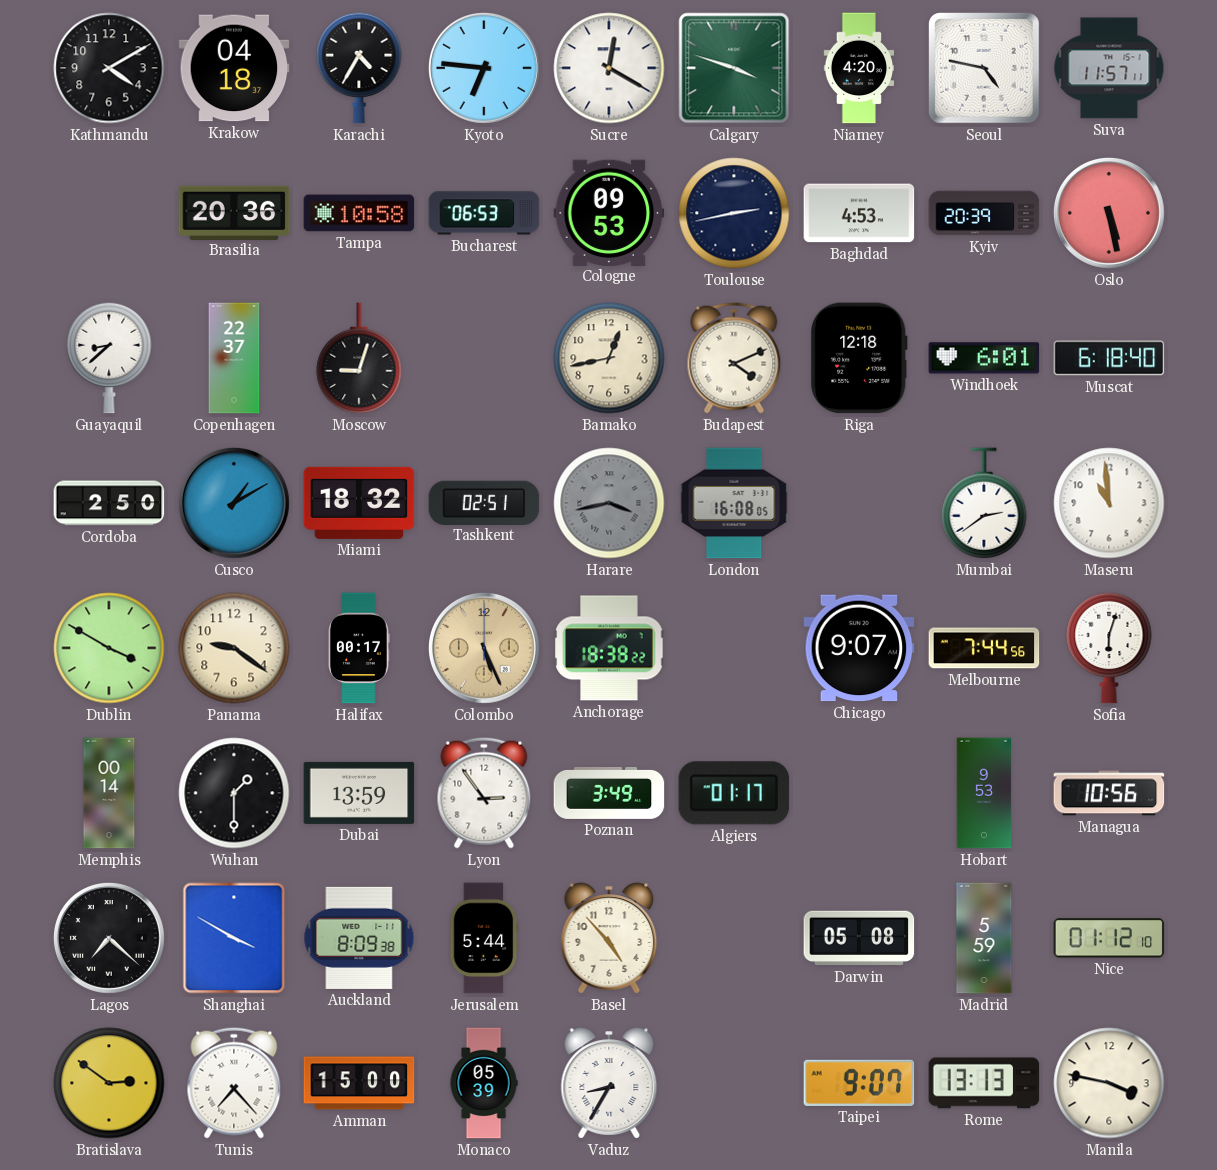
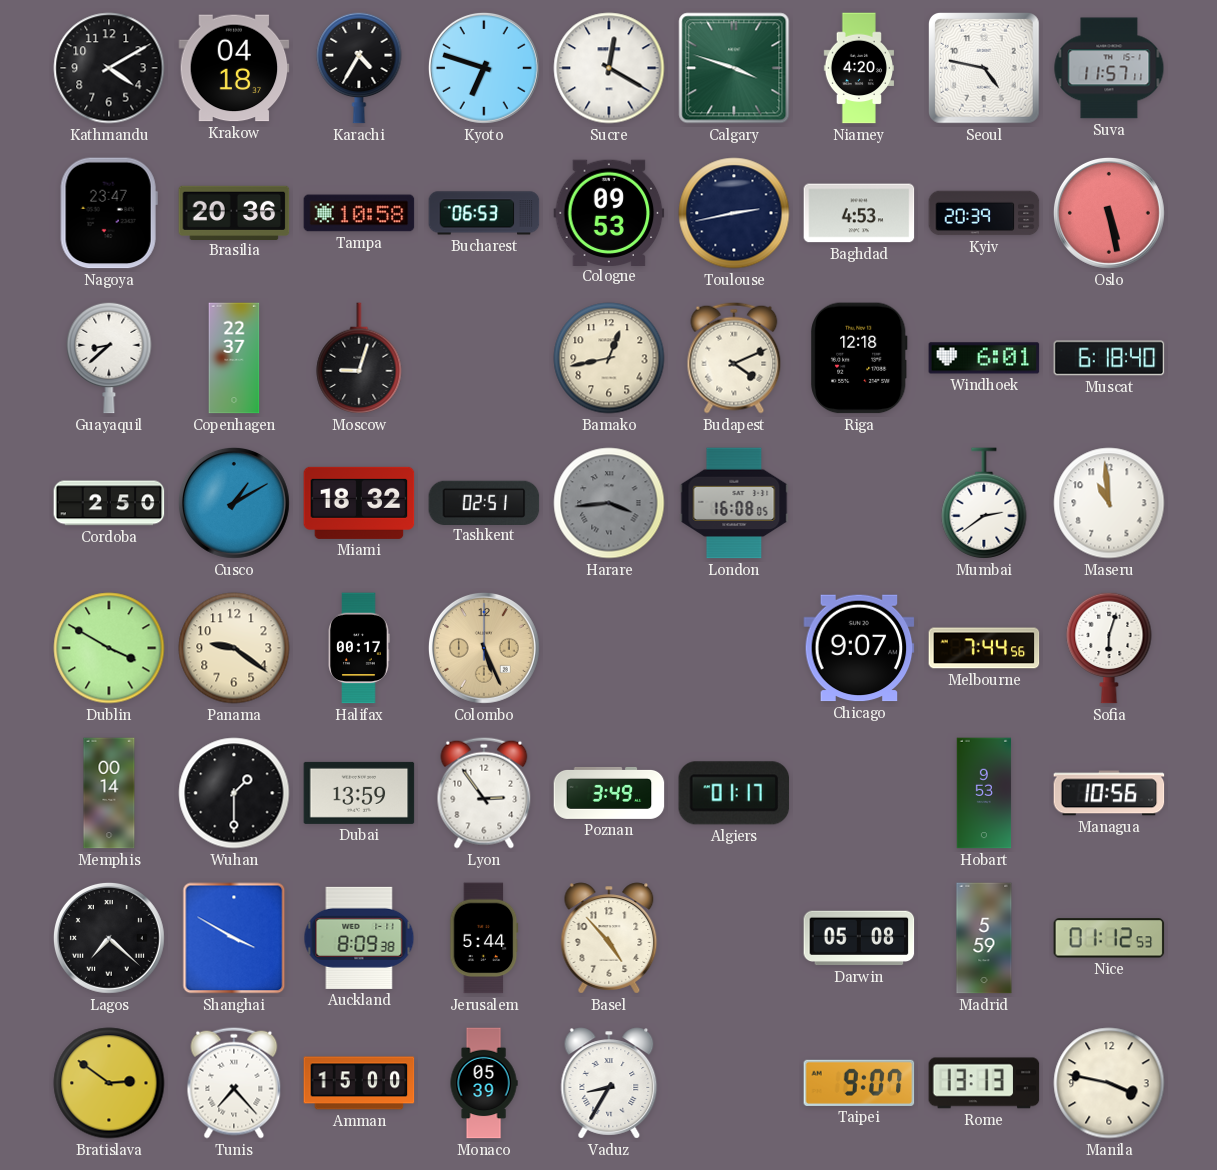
Kyoto: 6:46 -> 6:48 (484, 68)
Nagoya: none -> 23:47 (109, 213)
Harare: 3:43 -> 3:44 (609, 503)
Anchorage: 18:38 -> none (609, 648)
Nice: 01:12:10 -> 01:12:53 (1109, 938)
